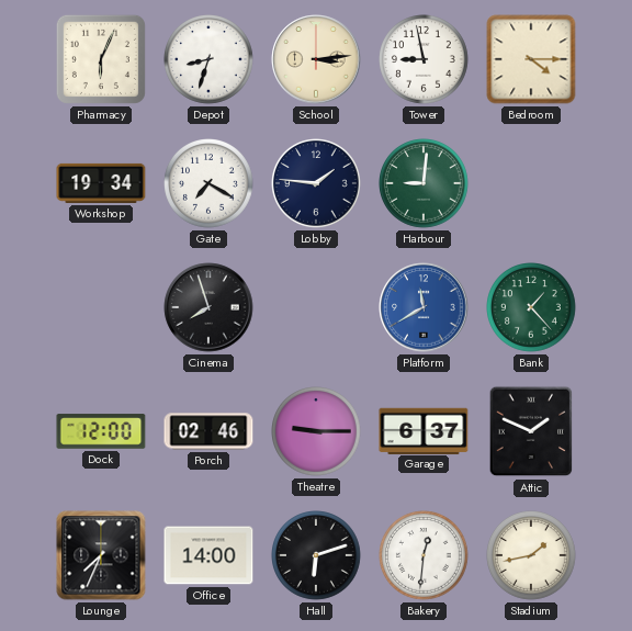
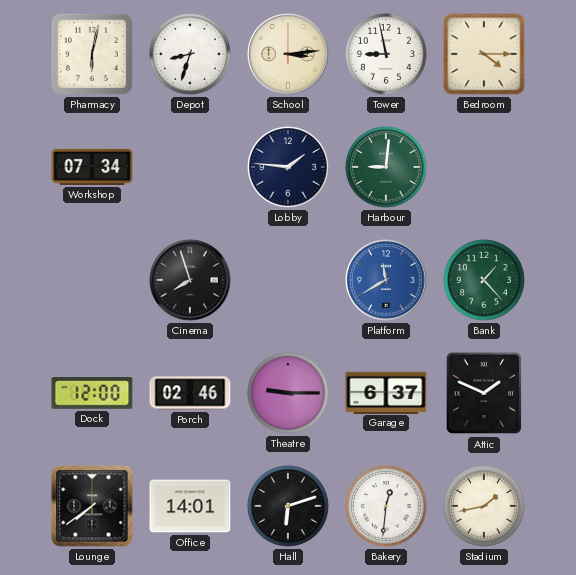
Pharmacy: 6:04 -> 6:02 (92, 54)
Workshop: 19:34 -> 07:34 (92, 167)
Gate: 7:20 -> none (210, 184)
Lounge: 7:34 -> 7:39 (92, 506)
Office: 14:00 -> 14:01 (190, 506)
